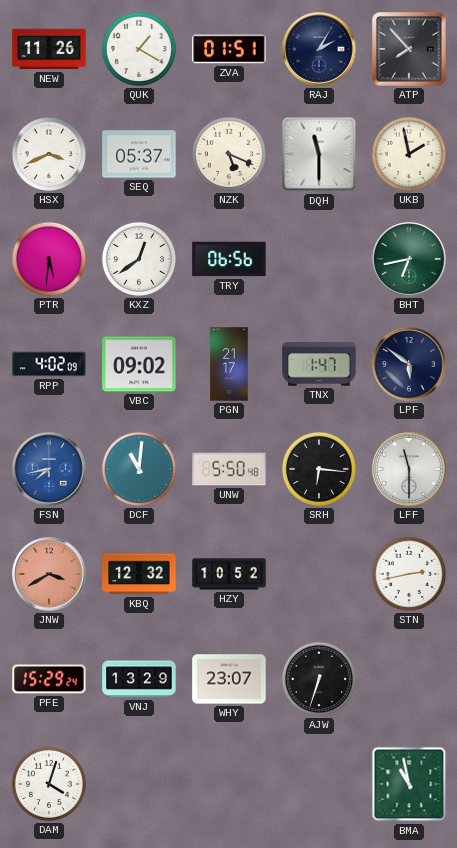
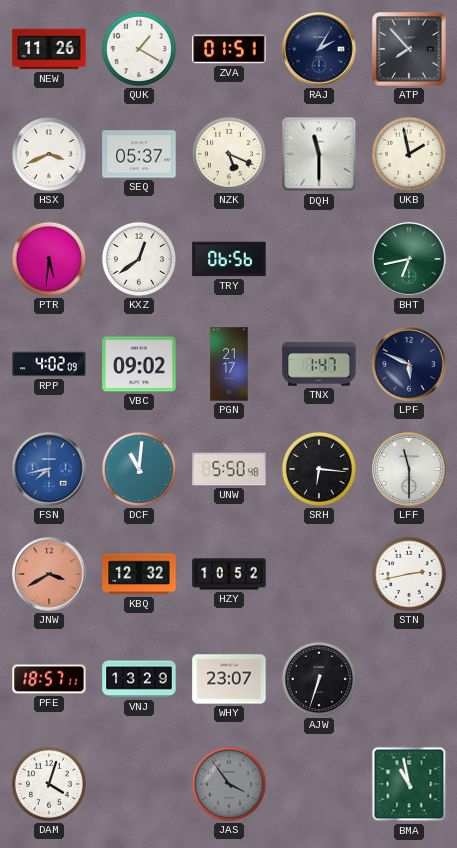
LPF: 5:51 -> 5:49 (409, 364)
PFE: 15:29 -> 18:57 (49, 679)
JAS: none -> 3:54 (229, 784)
